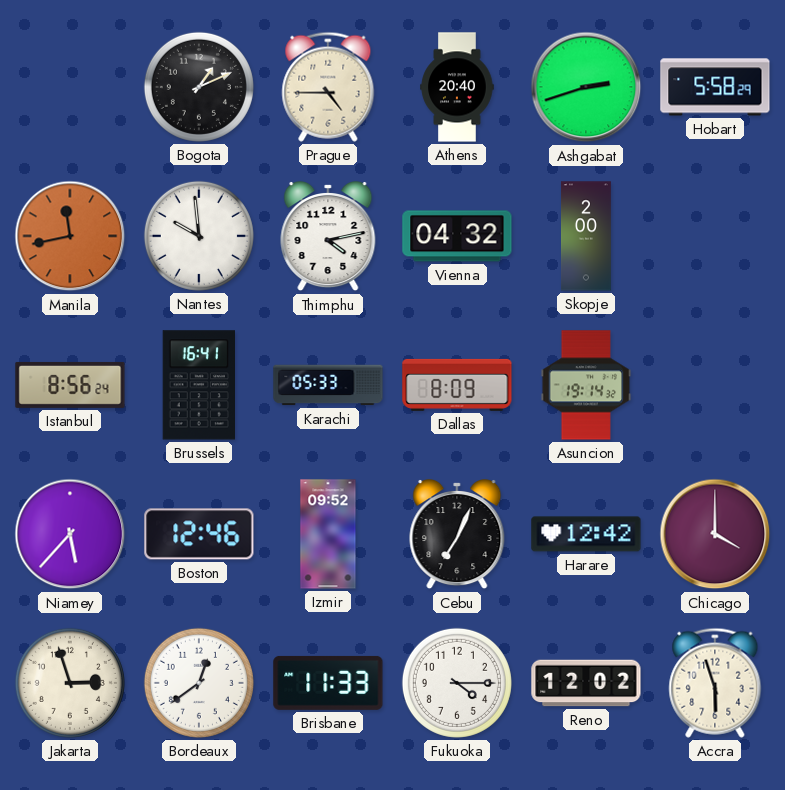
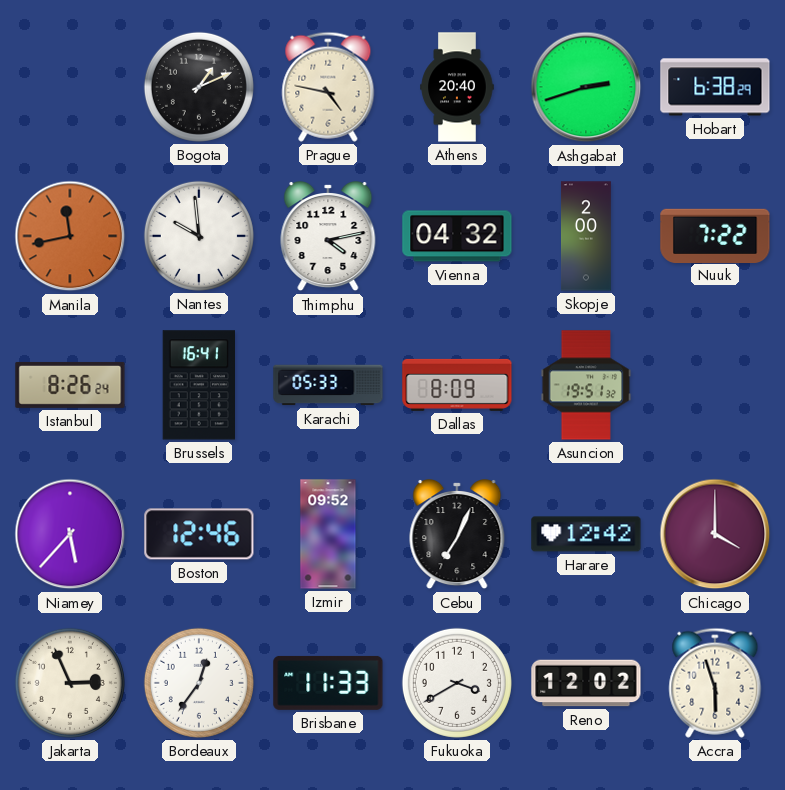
Prague: 4:45 -> 4:47 (328, 87)
Hobart: 5:58 -> 6:38 (715, 87)
Nuuk: none -> 7:22 (715, 235)
Istanbul: 8:56 -> 8:26 (70, 385)
Asuncion: 19:14 -> 19:51 (586, 385)
Jakarta: 2:57 -> 2:56 (70, 683)
Bordeaux: 12:39 -> 12:36 (199, 683)
Fukuoka: 4:15 -> 3:40 (457, 683)
